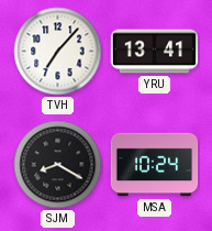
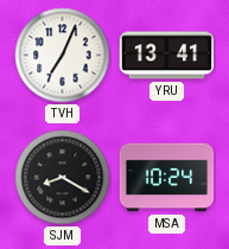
TVH: 7:07 -> 7:04 (63, 56)
